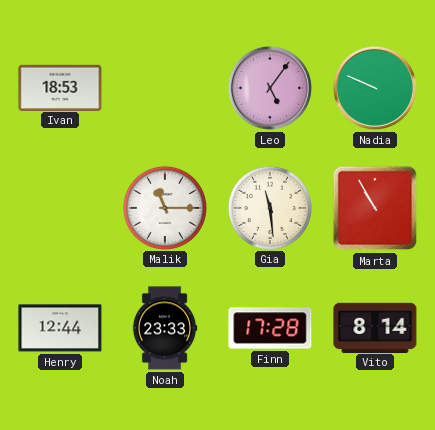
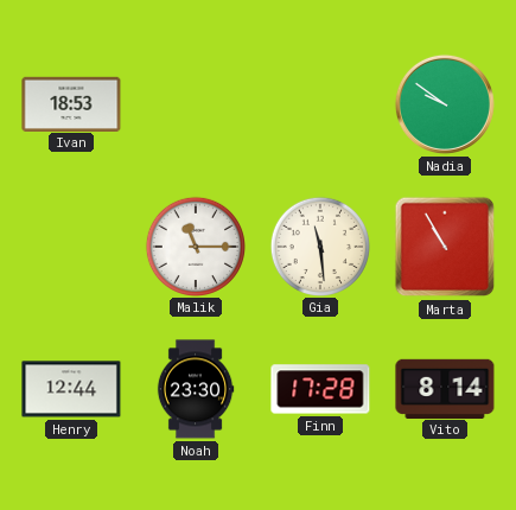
Leo: 5:06 -> none (270, 88)
Nadia: 9:49 -> 9:51 (445, 104)
Noah: 23:33 -> 23:30 (196, 389)
